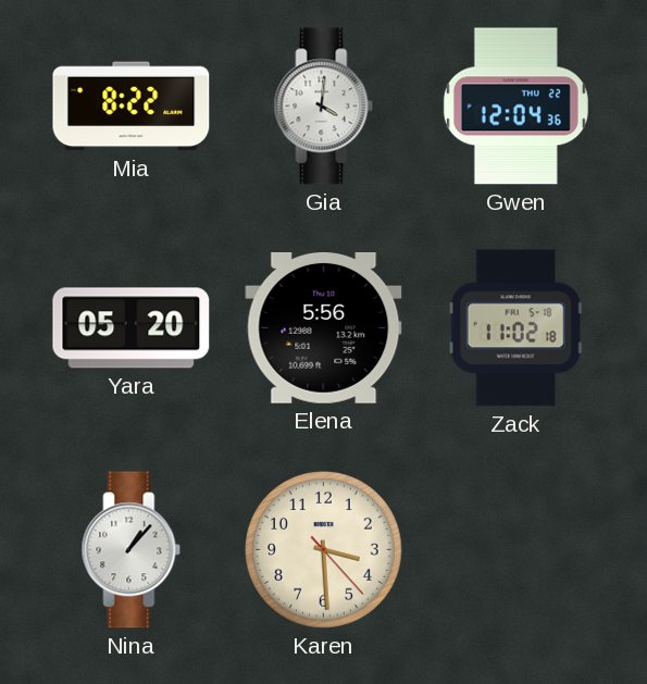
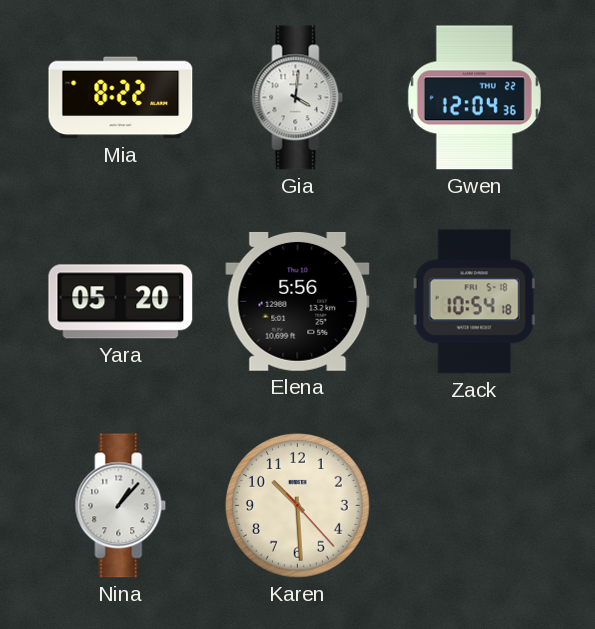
Zack: 11:02 -> 10:54 (474, 302)
Karen: 3:29 -> 10:29 (297, 505)
